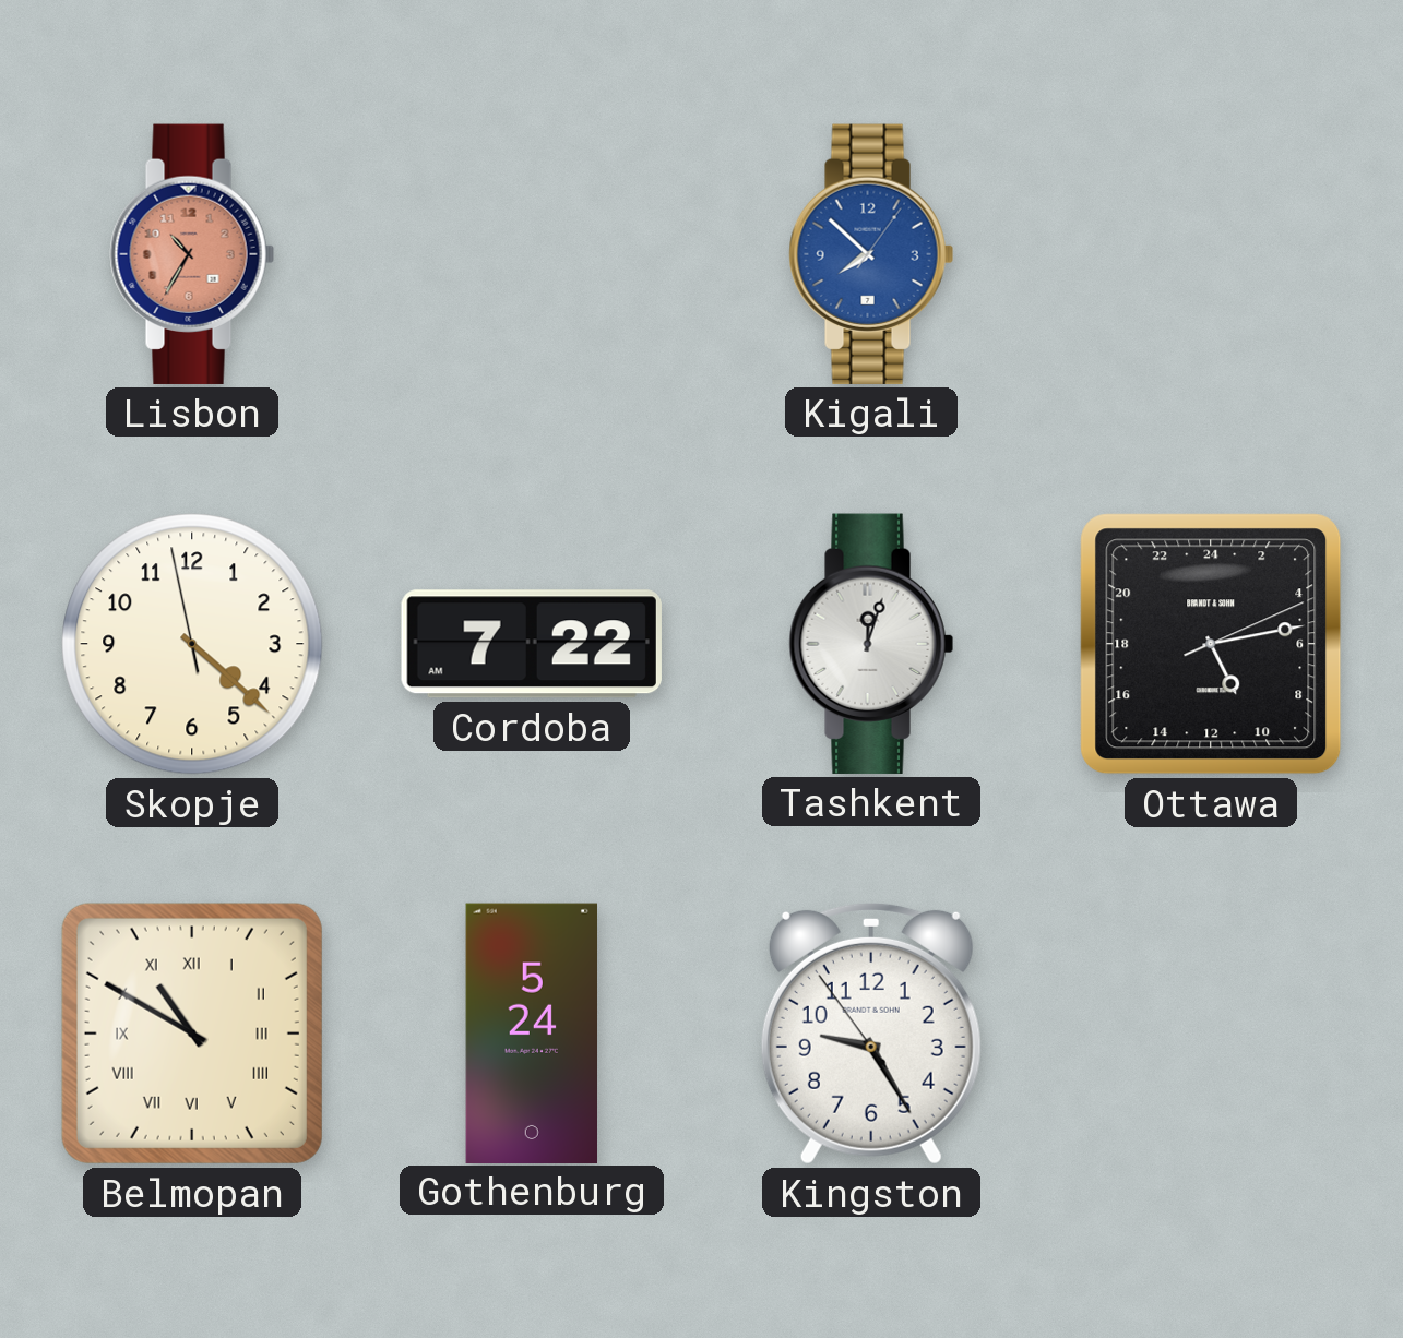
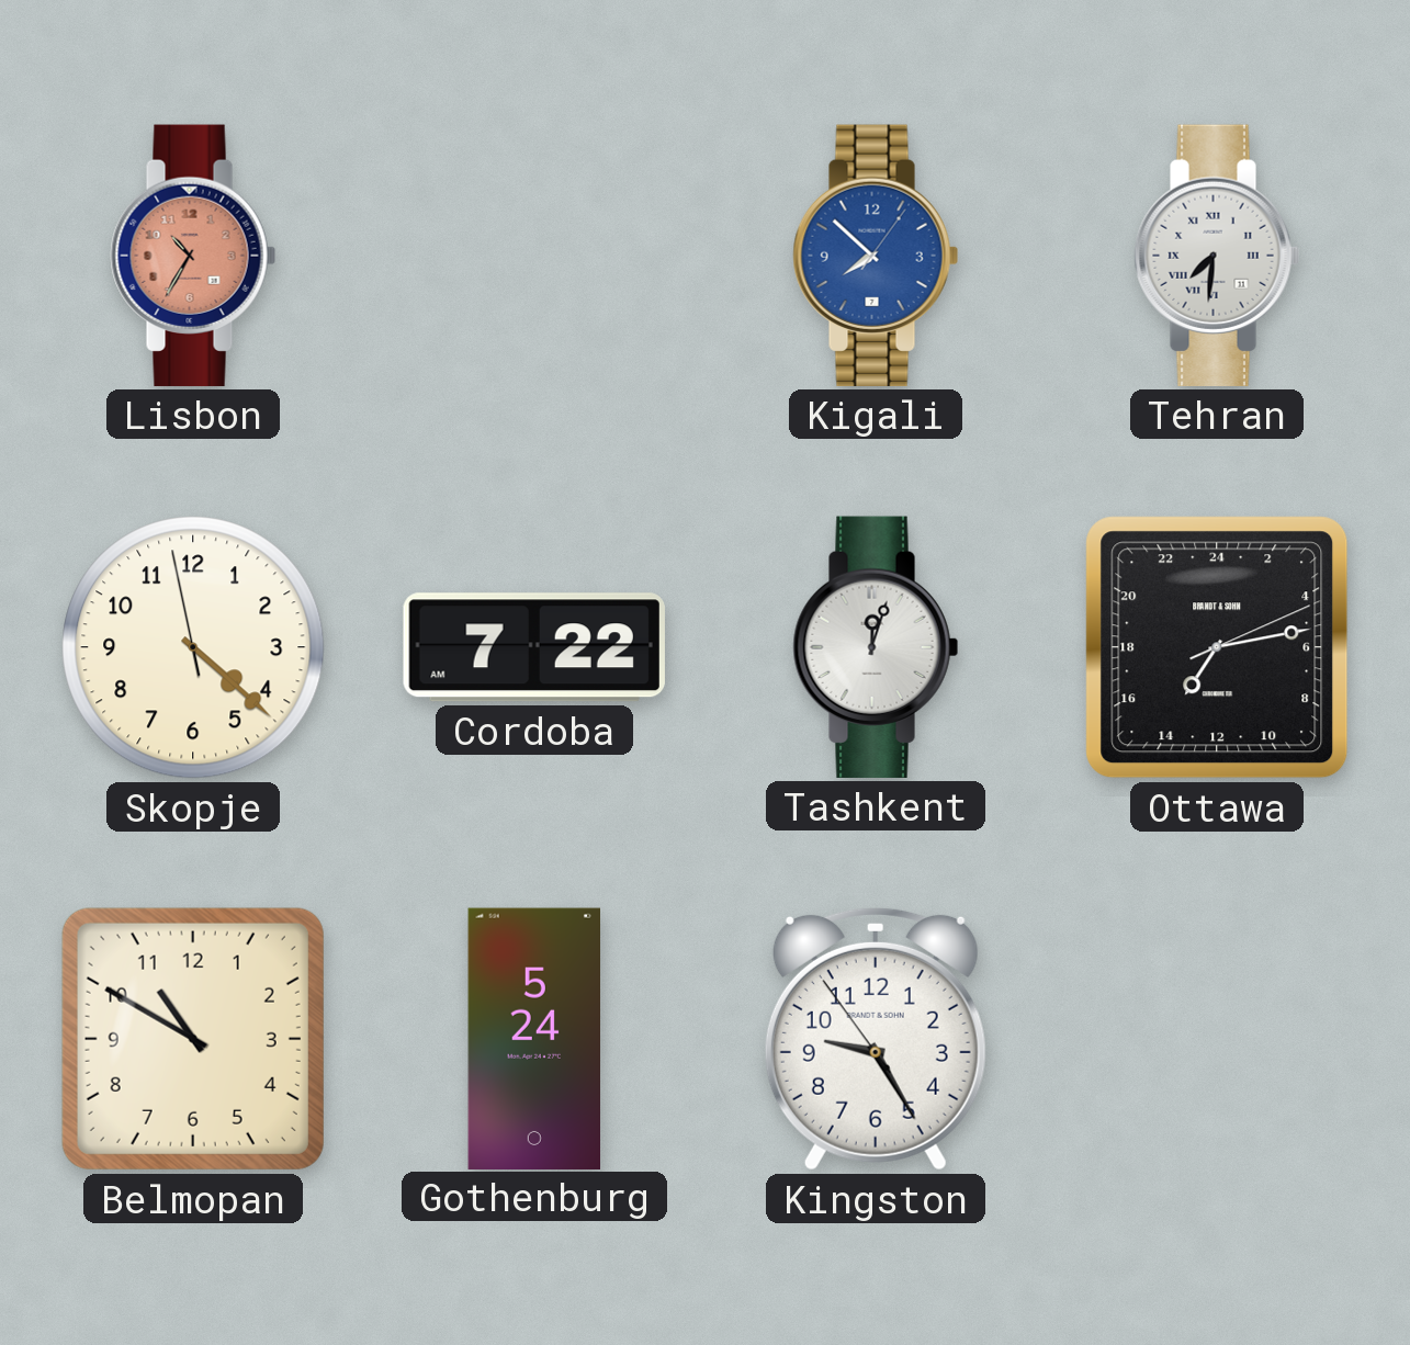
Tehran: none -> 7:31 (1217, 256)
Ottawa: 10:13 -> 14:13 (1217, 647)
Belmopan numerals: Roman -> Arabic (193, 1039)
